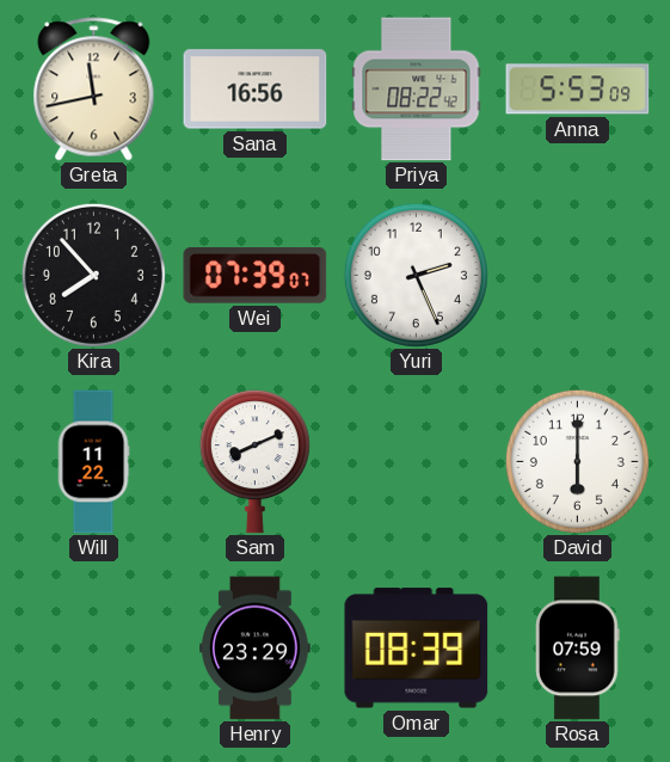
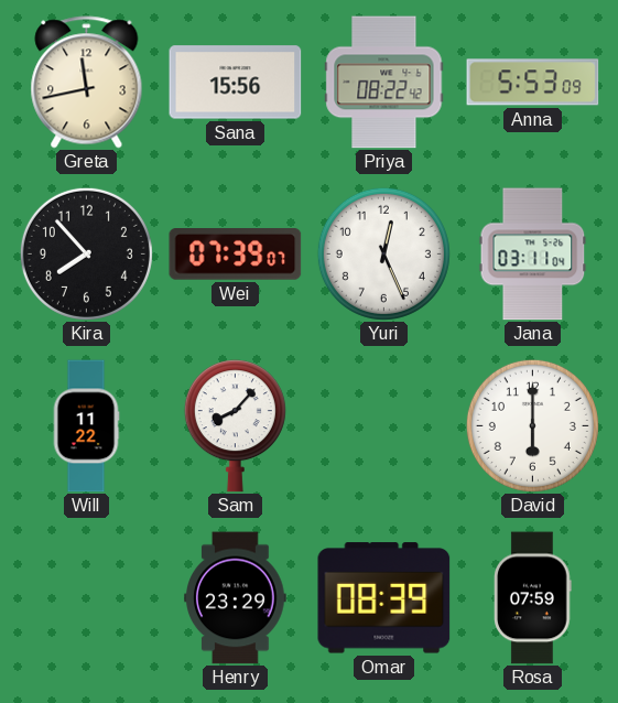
Sana: 16:56 -> 15:56 (236, 83)
Yuri: 2:26 -> 12:26 (383, 253)
Jana: none -> 03:11 (533, 255)
Sam: 8:11 -> 8:07 (235, 426)
